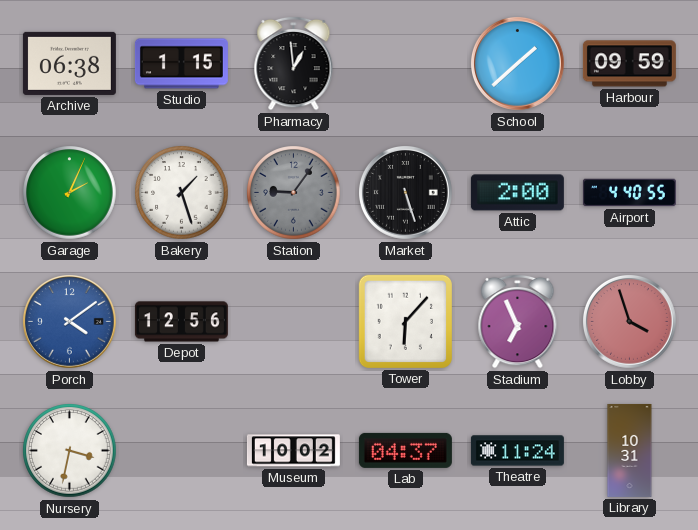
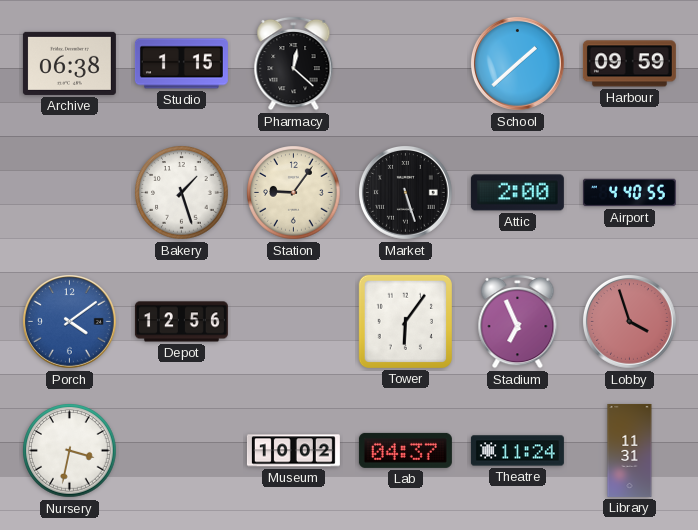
Pharmacy: 12:59 -> 12:22 (294, 63)
Garage: 2:04 -> none (70, 193)
Station dial: grey -> cream (294, 193)
Tower: 6:07 -> 6:06 (405, 321)
Library: 10:31 -> 11:31 (630, 450)
